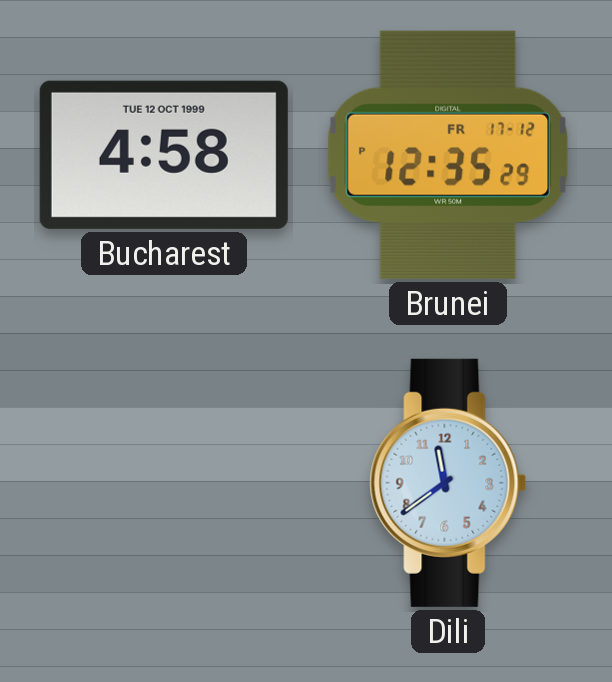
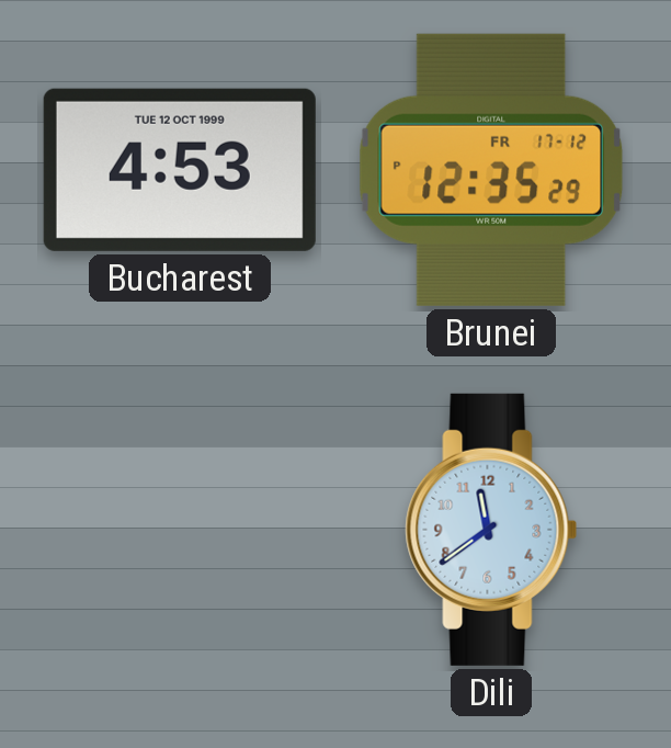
Bucharest: 4:58 -> 4:53 (180, 170)
